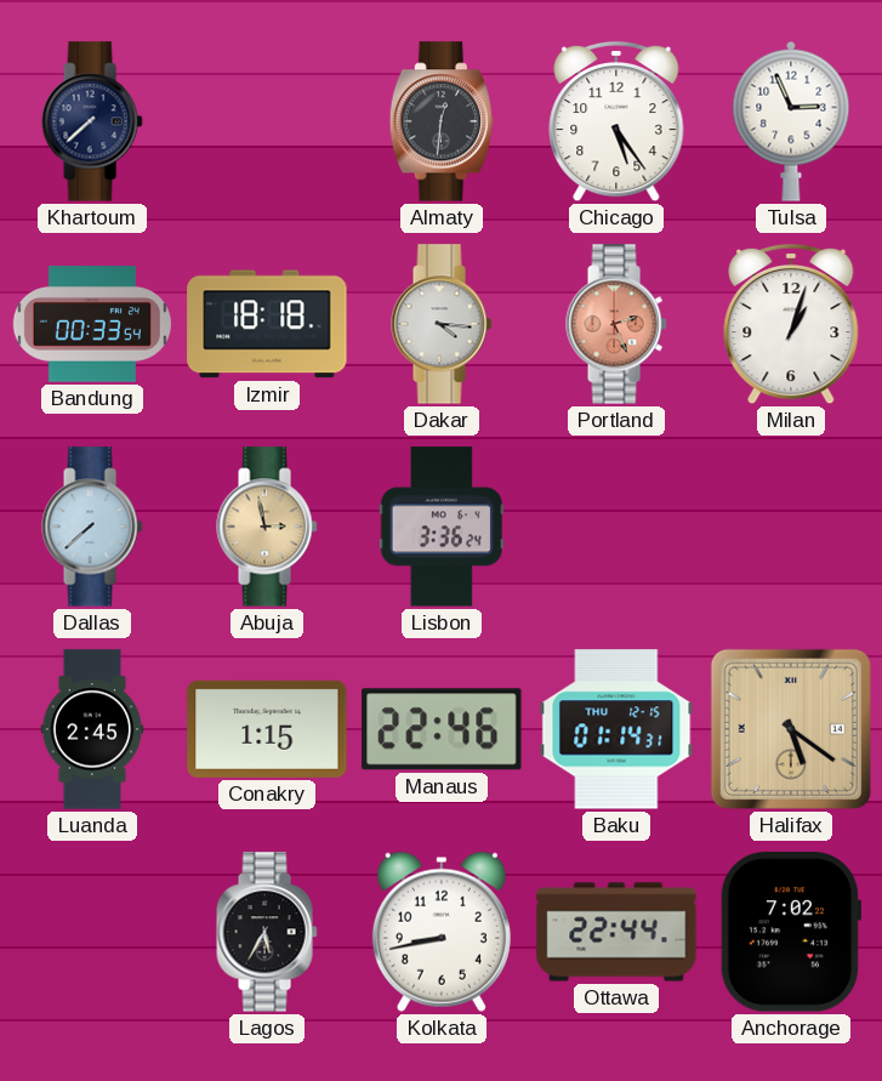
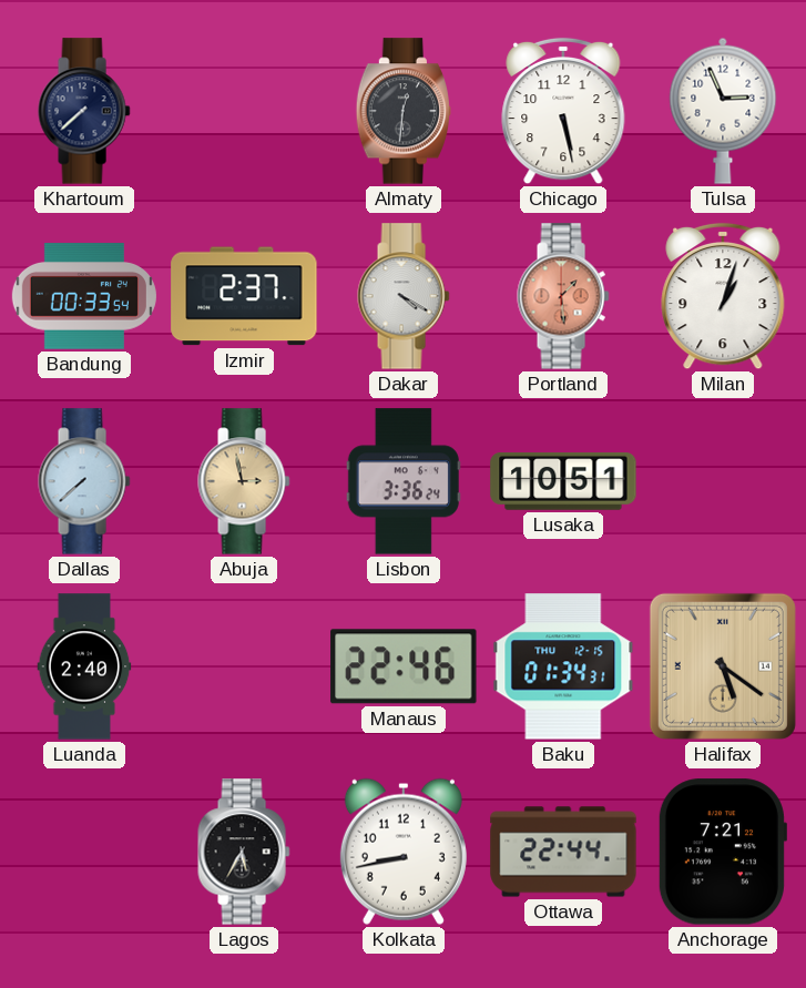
Chicago: 5:24 -> 5:28 (563, 111)
Izmir: 18:18 -> 2:37 (244, 296)
Dakar: 4:16 -> 4:20 (404, 296)
Portland: 2:26 -> 1:29 (563, 296)
Lusaka: none -> 10:51 (563, 482)
Luanda: 2:45 -> 2:40 (84, 666)
Conakry: 1:15 -> none (267, 729)
Baku: 01:14 -> 01:34 (563, 666)
Anchorage: 7:02 -> 7:21 (722, 852)
